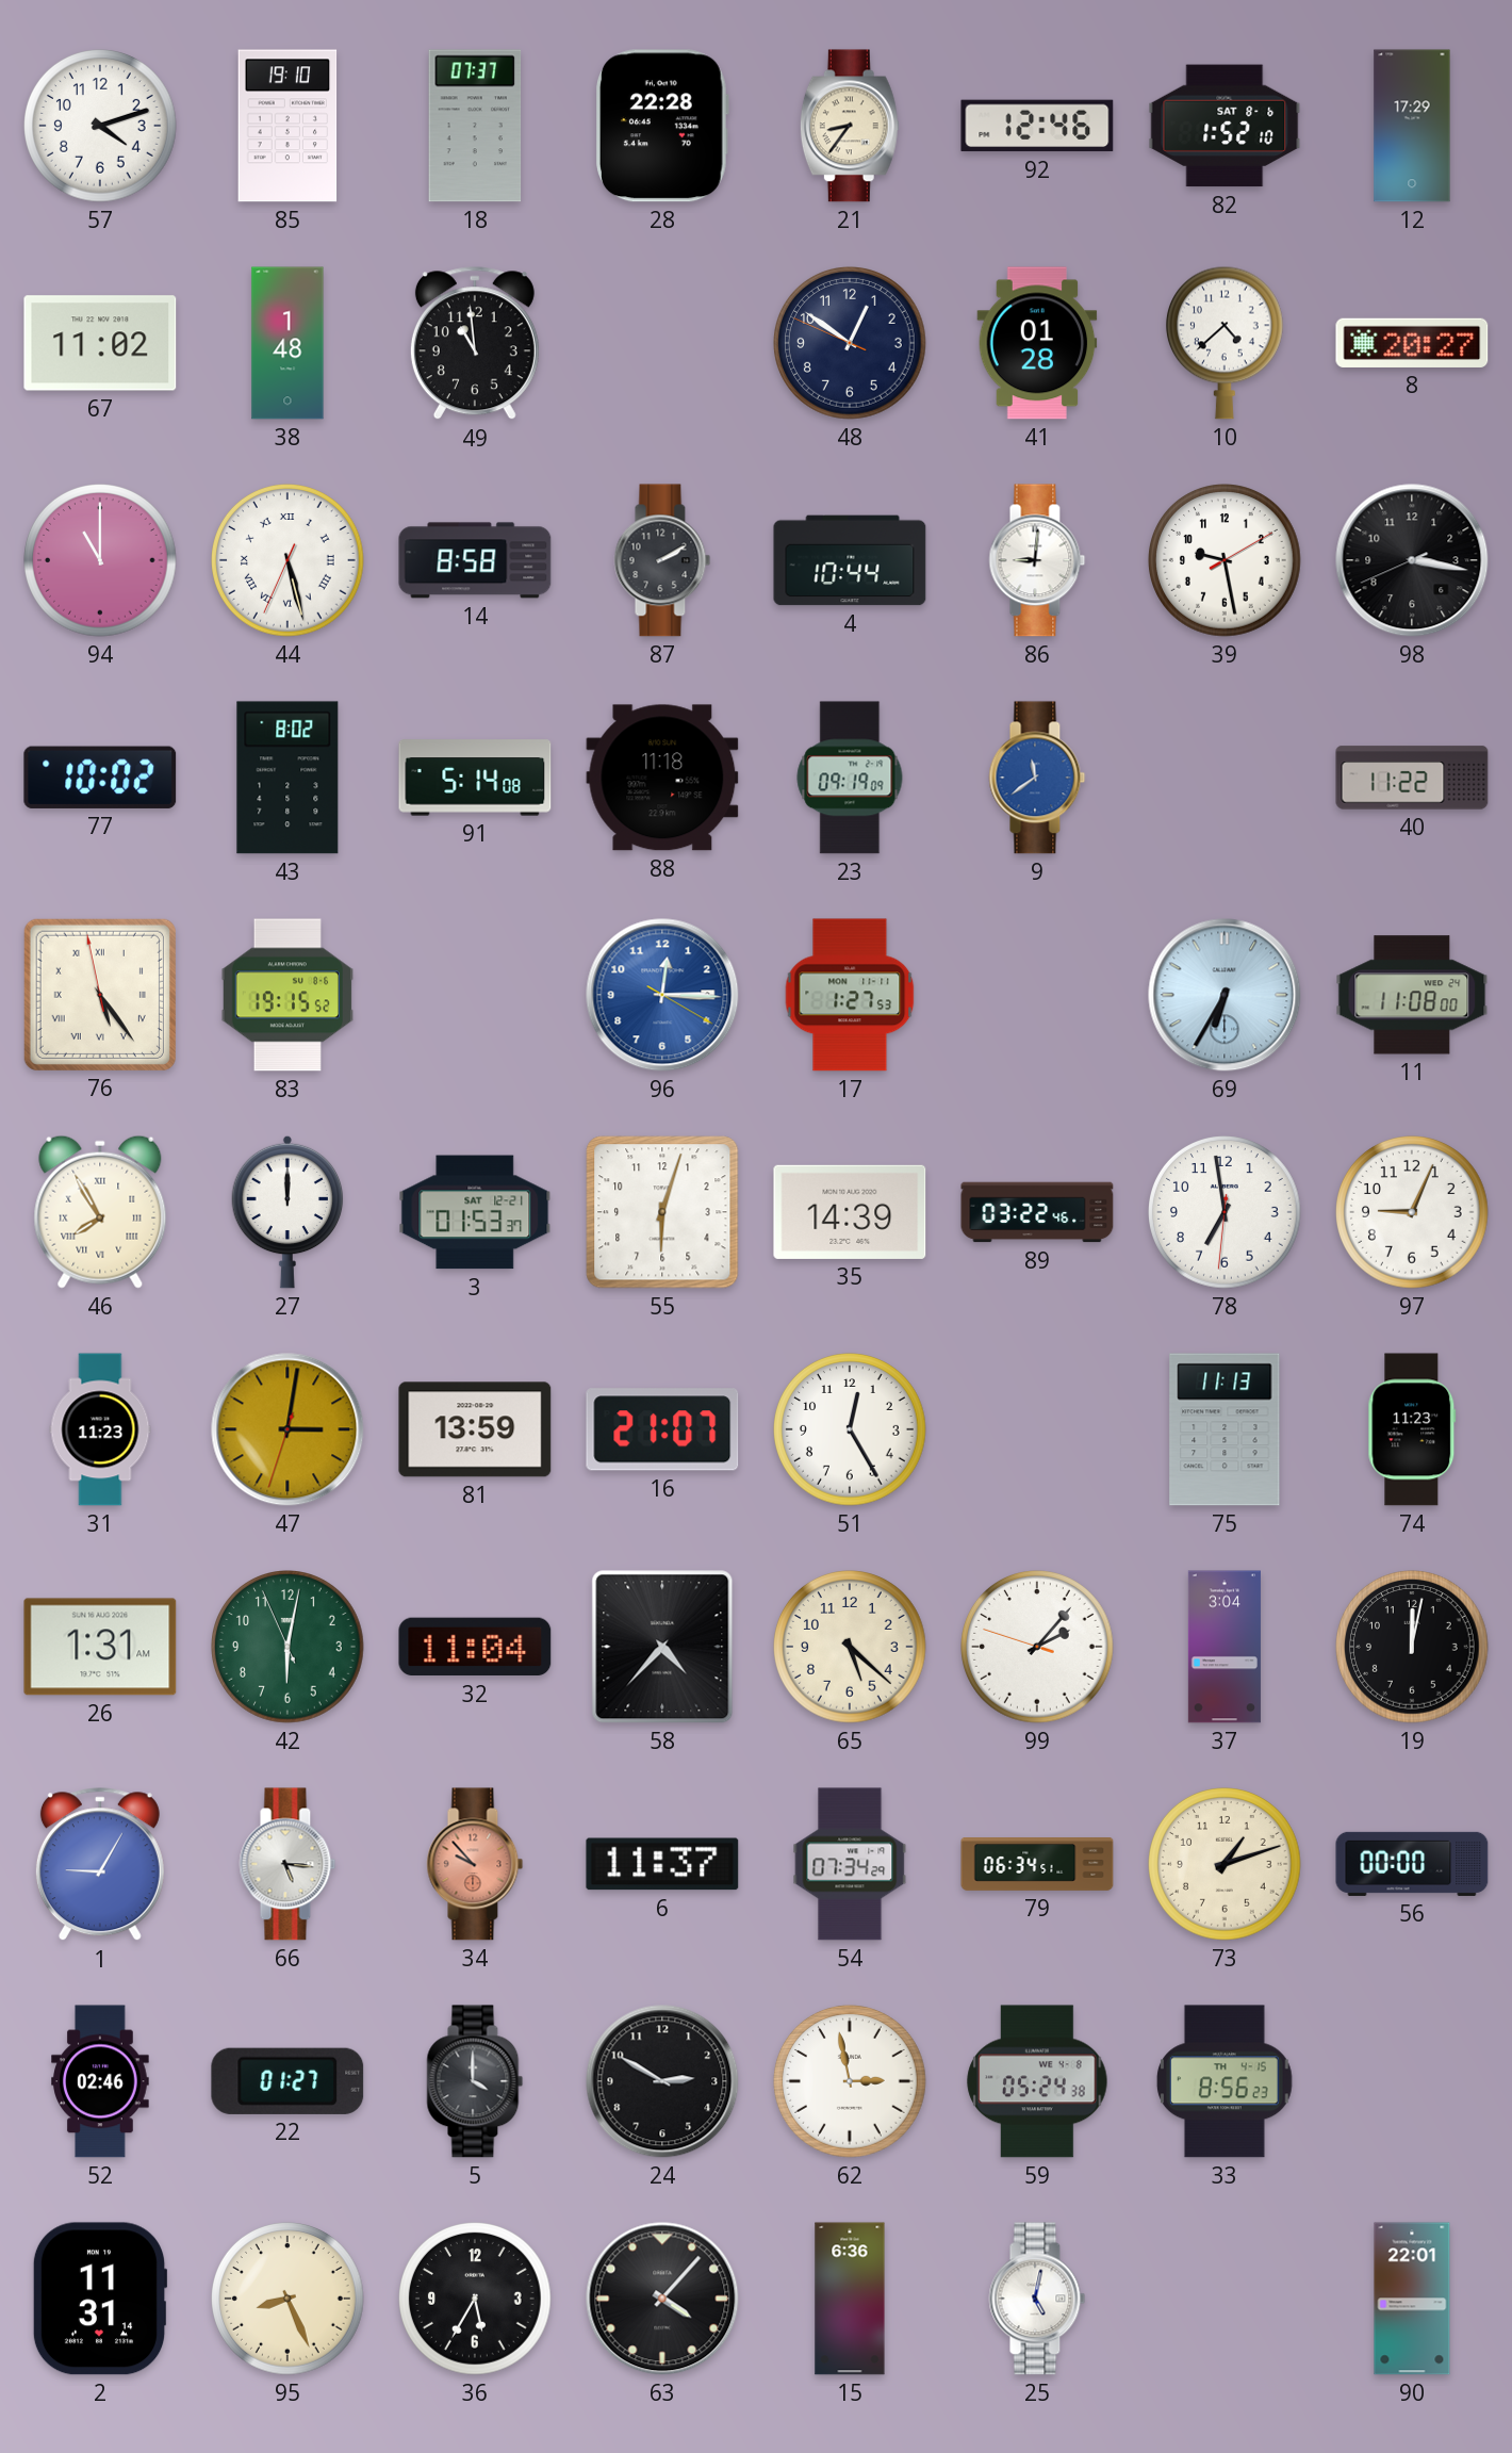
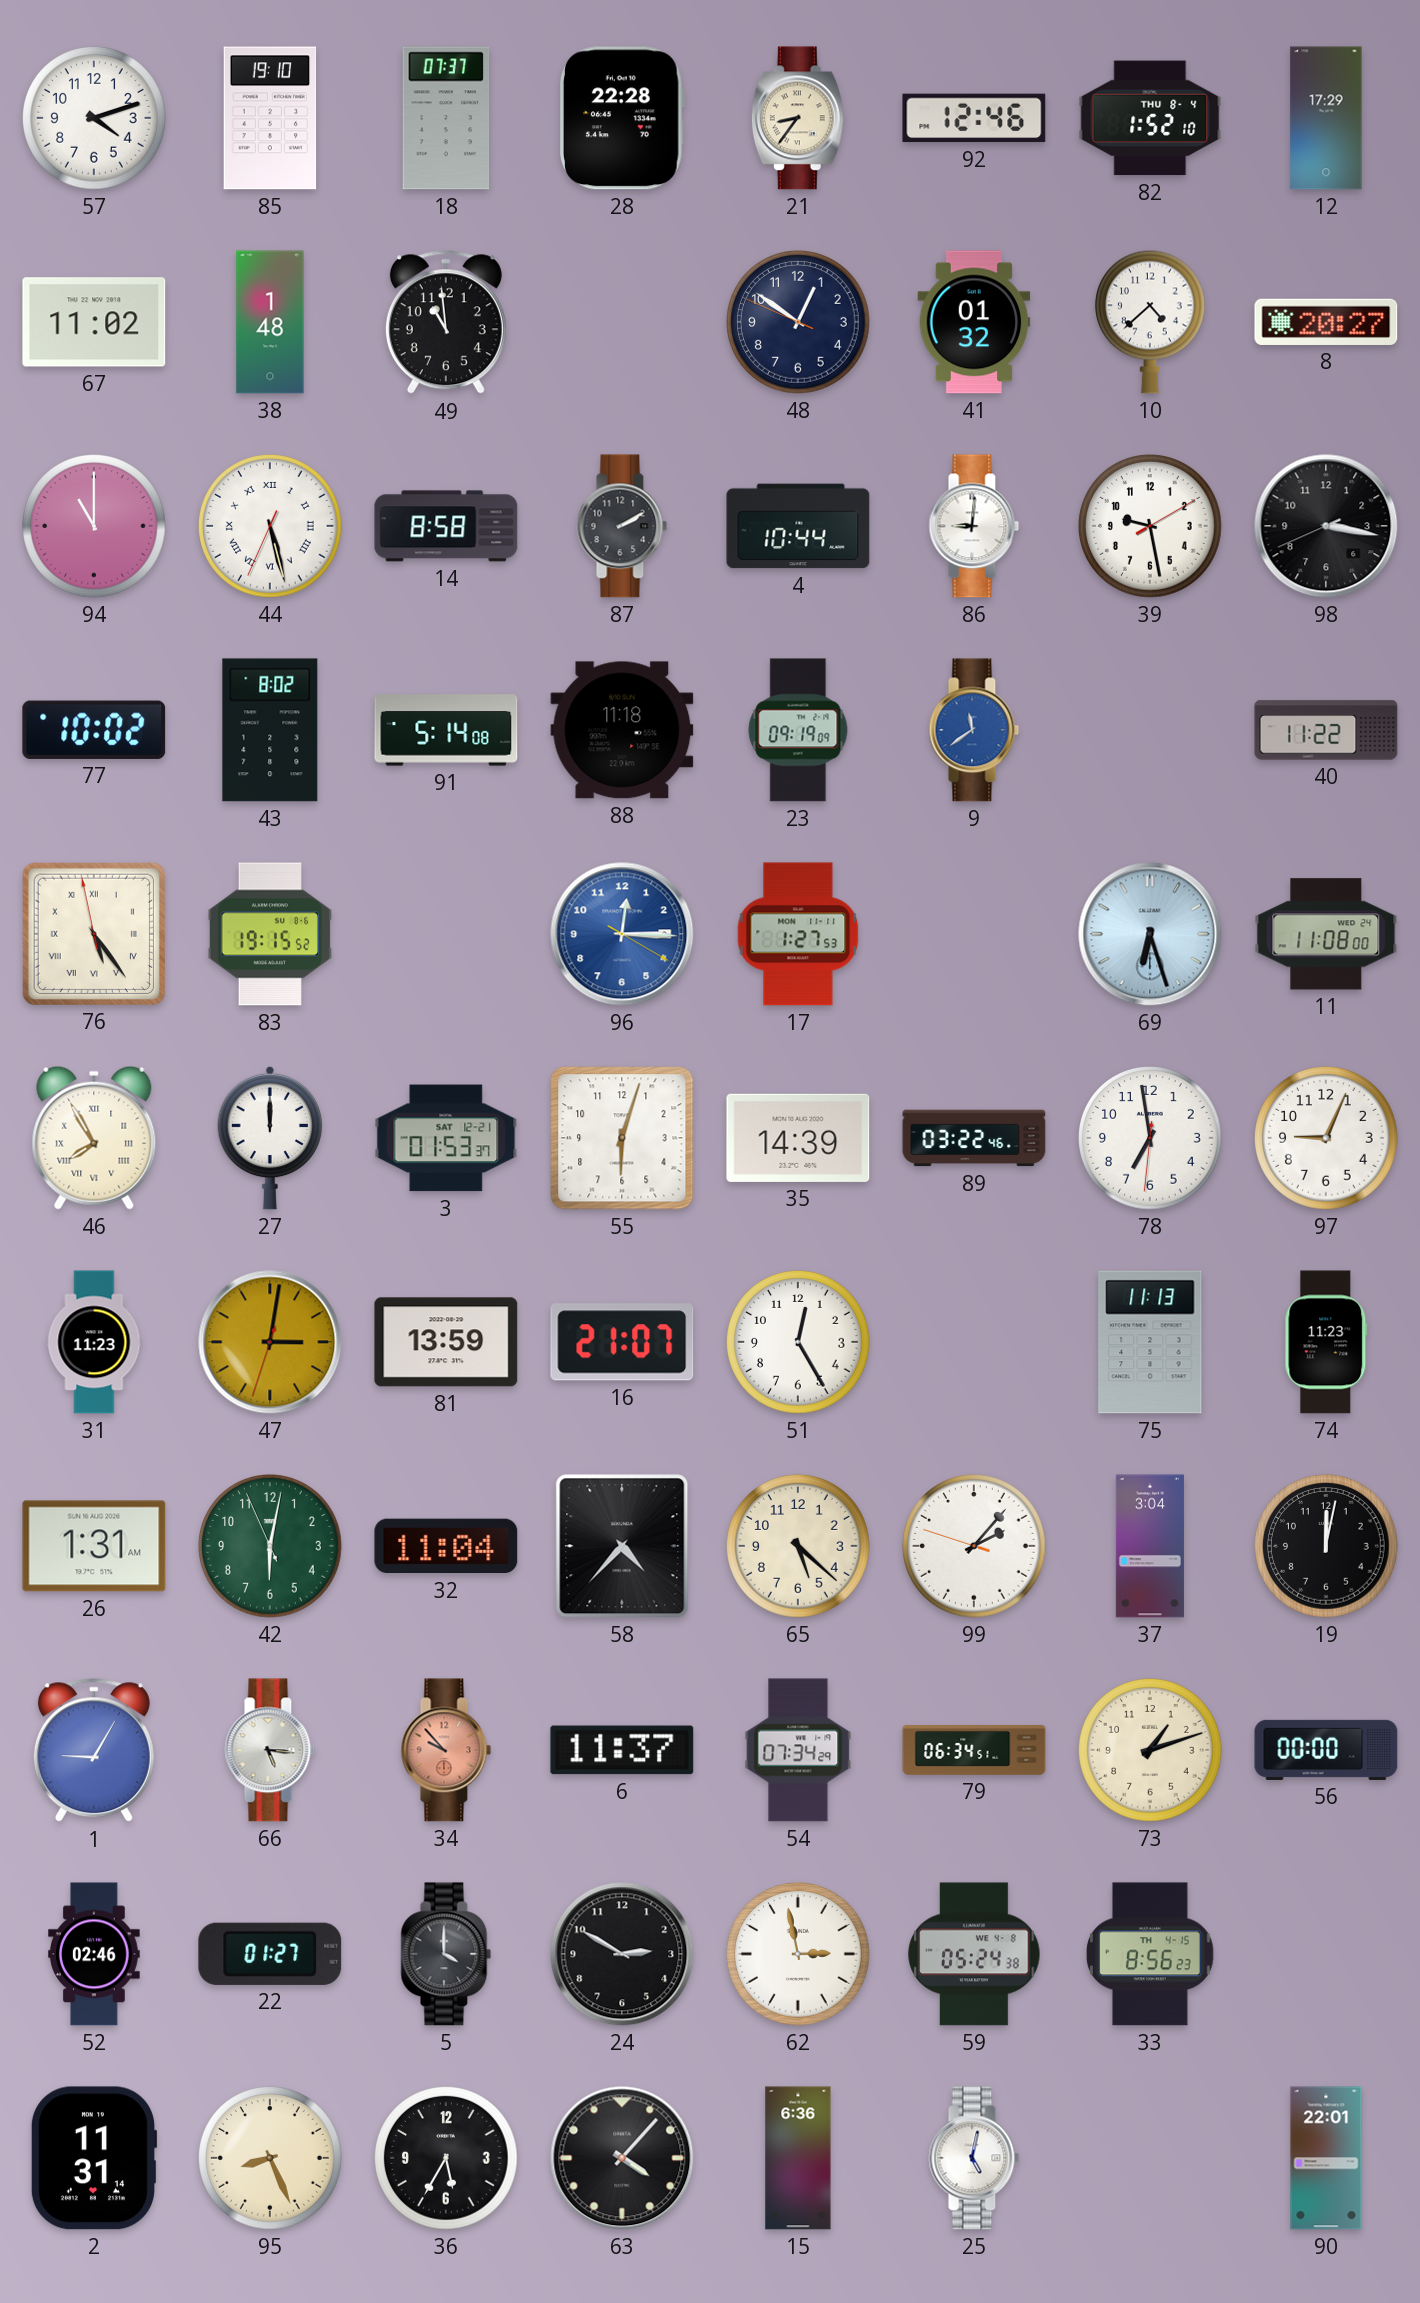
82 date: SAT 8-6 -> THU 8-4 (1150, 118)
41: 01:28 -> 01:32 (974, 322)
69: 6:35 -> 6:27 (1150, 934)
